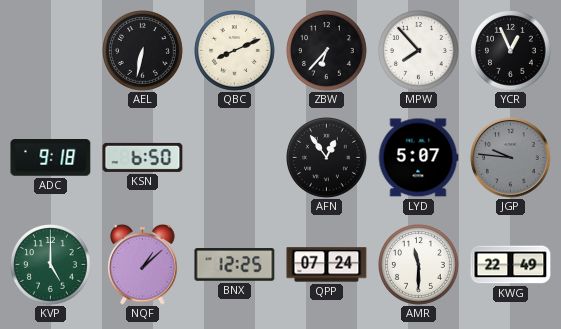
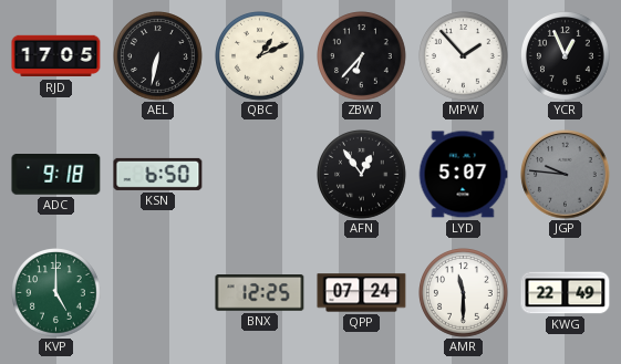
RJD: none -> 17:05 (56, 56)
QBC: 8:11 -> 1:11 (260, 56)
MPW: 7:53 -> 1:53 (464, 56)
NQF: 1:08 -> none (143, 264)
